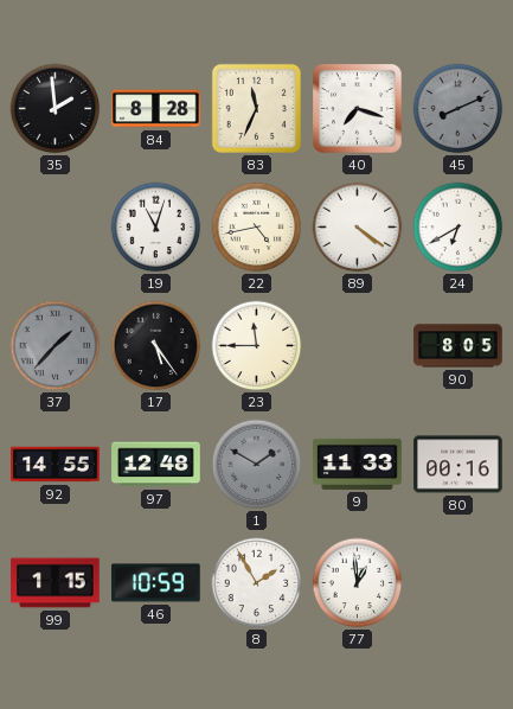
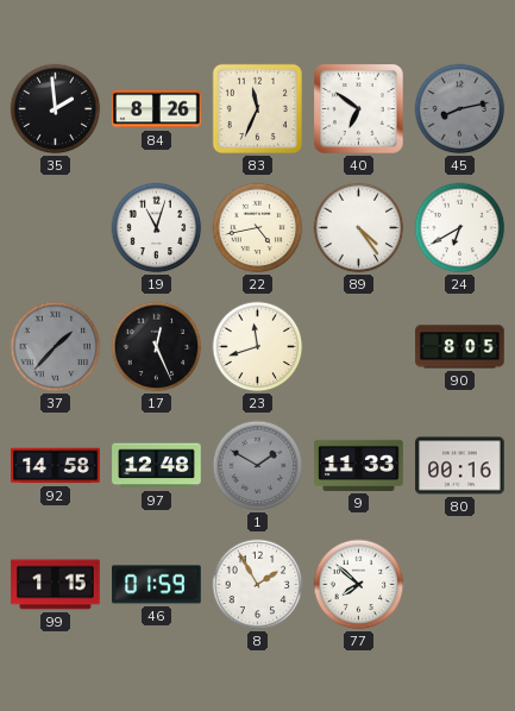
84: 8:28 -> 8:26 (157, 109)
40: 7:18 -> 6:51 (359, 109)
45: 8:11 -> 8:13 (460, 109)
89: 4:21 -> 4:24 (359, 228)
17: 5:24 -> 12:26 (157, 347)
23: 11:45 -> 11:42 (258, 347)
92: 14:55 -> 14:58 (56, 466)
46: 10:59 -> 01:59 (157, 585)
77: 12:59 -> 7:52 (359, 585)
